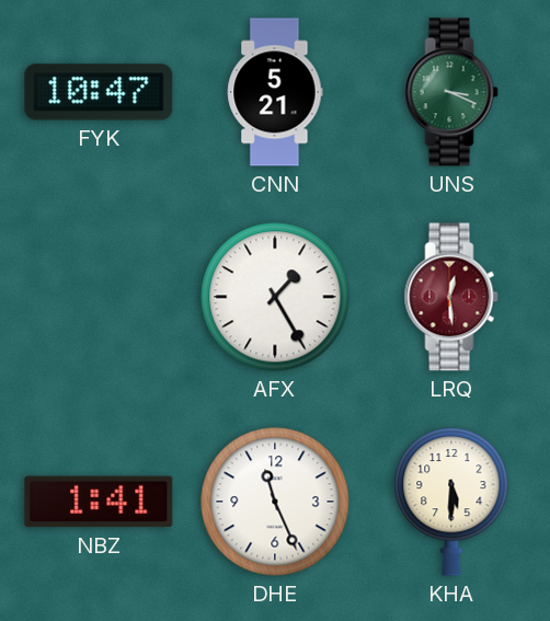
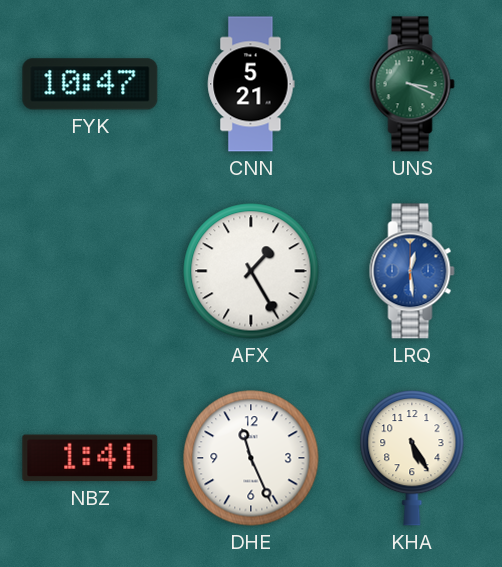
LRQ dial: burgundy -> blue (412, 271)
KHA: 5:30 -> 5:25 (412, 459)
